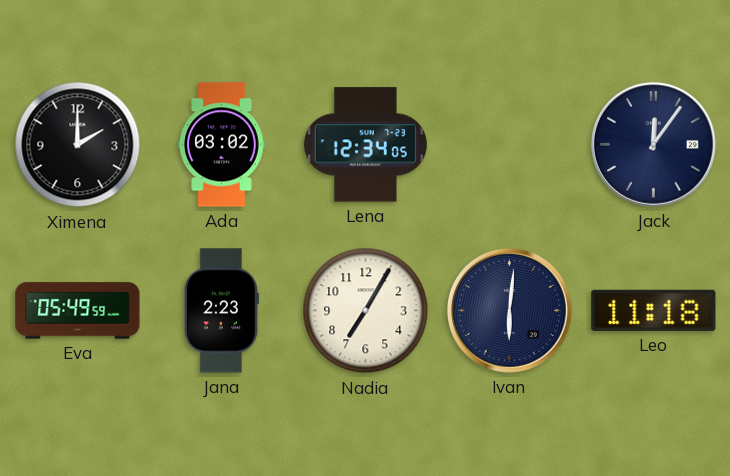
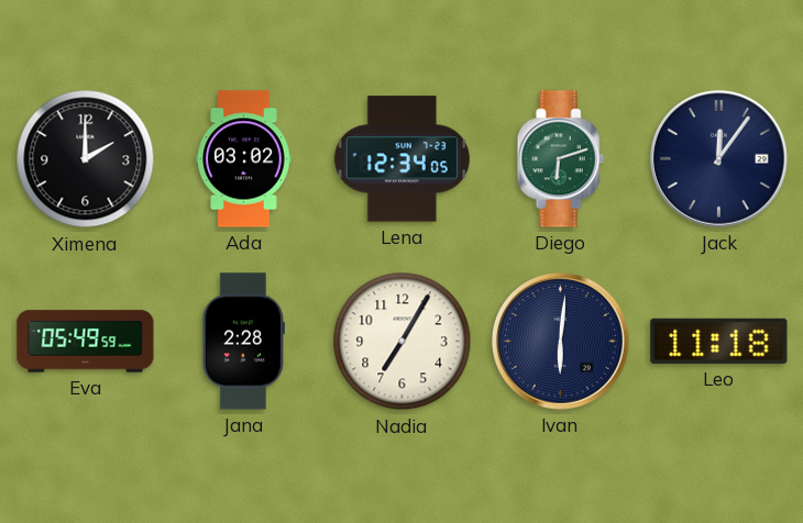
Diego: none -> 6:12 (560, 159)
Jana: 2:23 -> 2:28 (243, 342)
